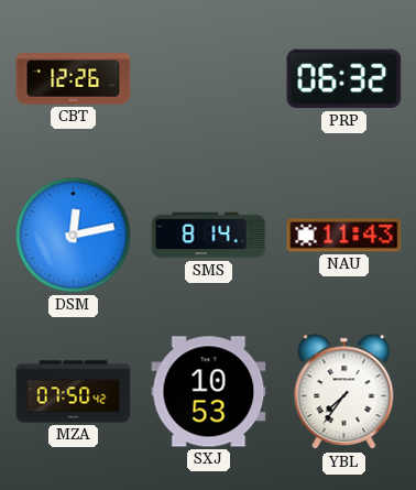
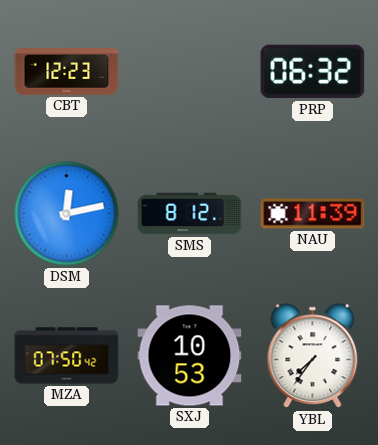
CBT: 12:26 -> 12:23 (67, 72)
SMS: 8:14 -> 8:12 (190, 214)
NAU: 11:43 -> 11:39 (313, 214)
